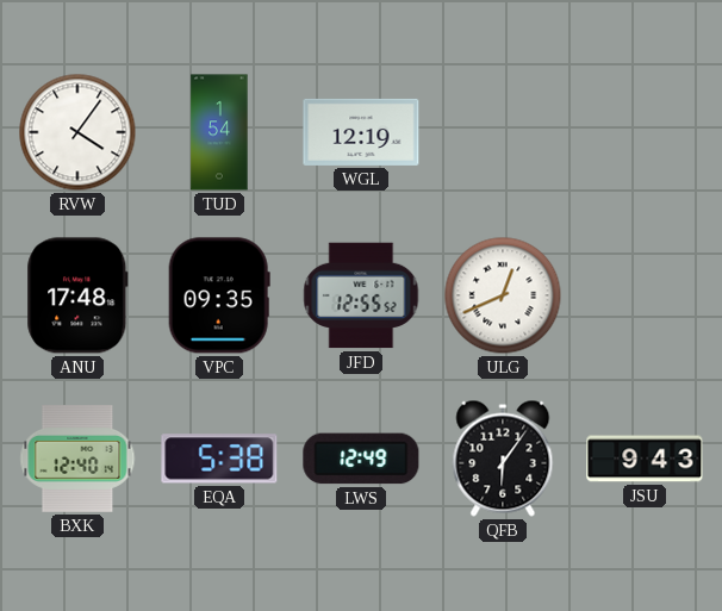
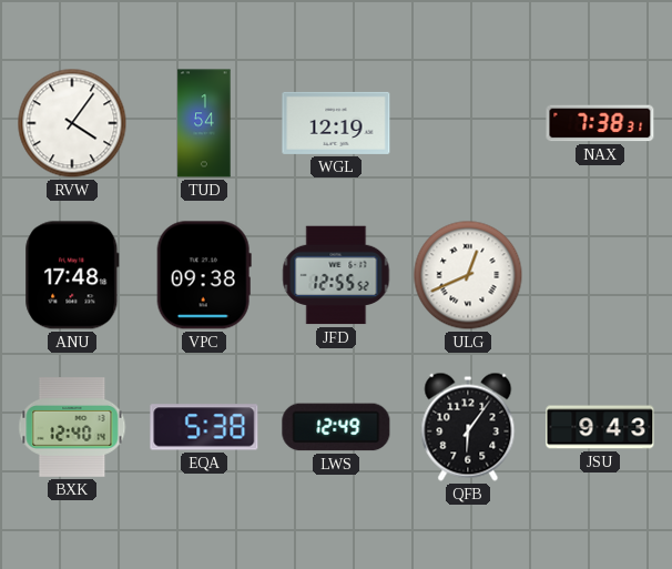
NAX: none -> 7:38 (600, 123)
VPC: 09:35 -> 09:38 (204, 275)
